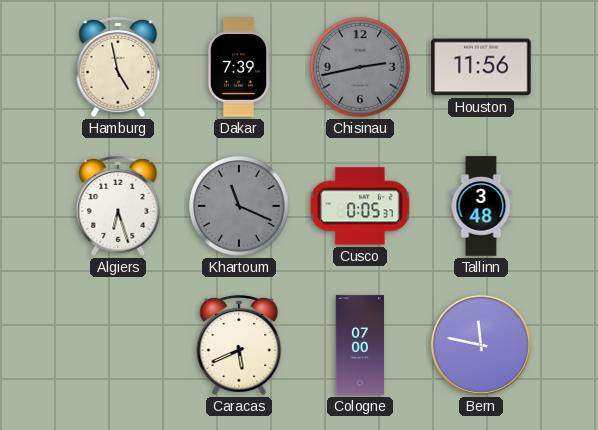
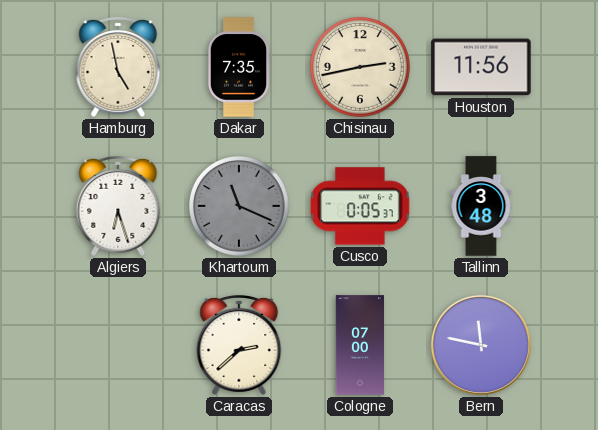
Dakar: 7:39 -> 7:35 (239, 67)
Chisinau dial: grey -> cream (361, 68)
Caracas: 5:41 -> 2:38 (239, 345)
